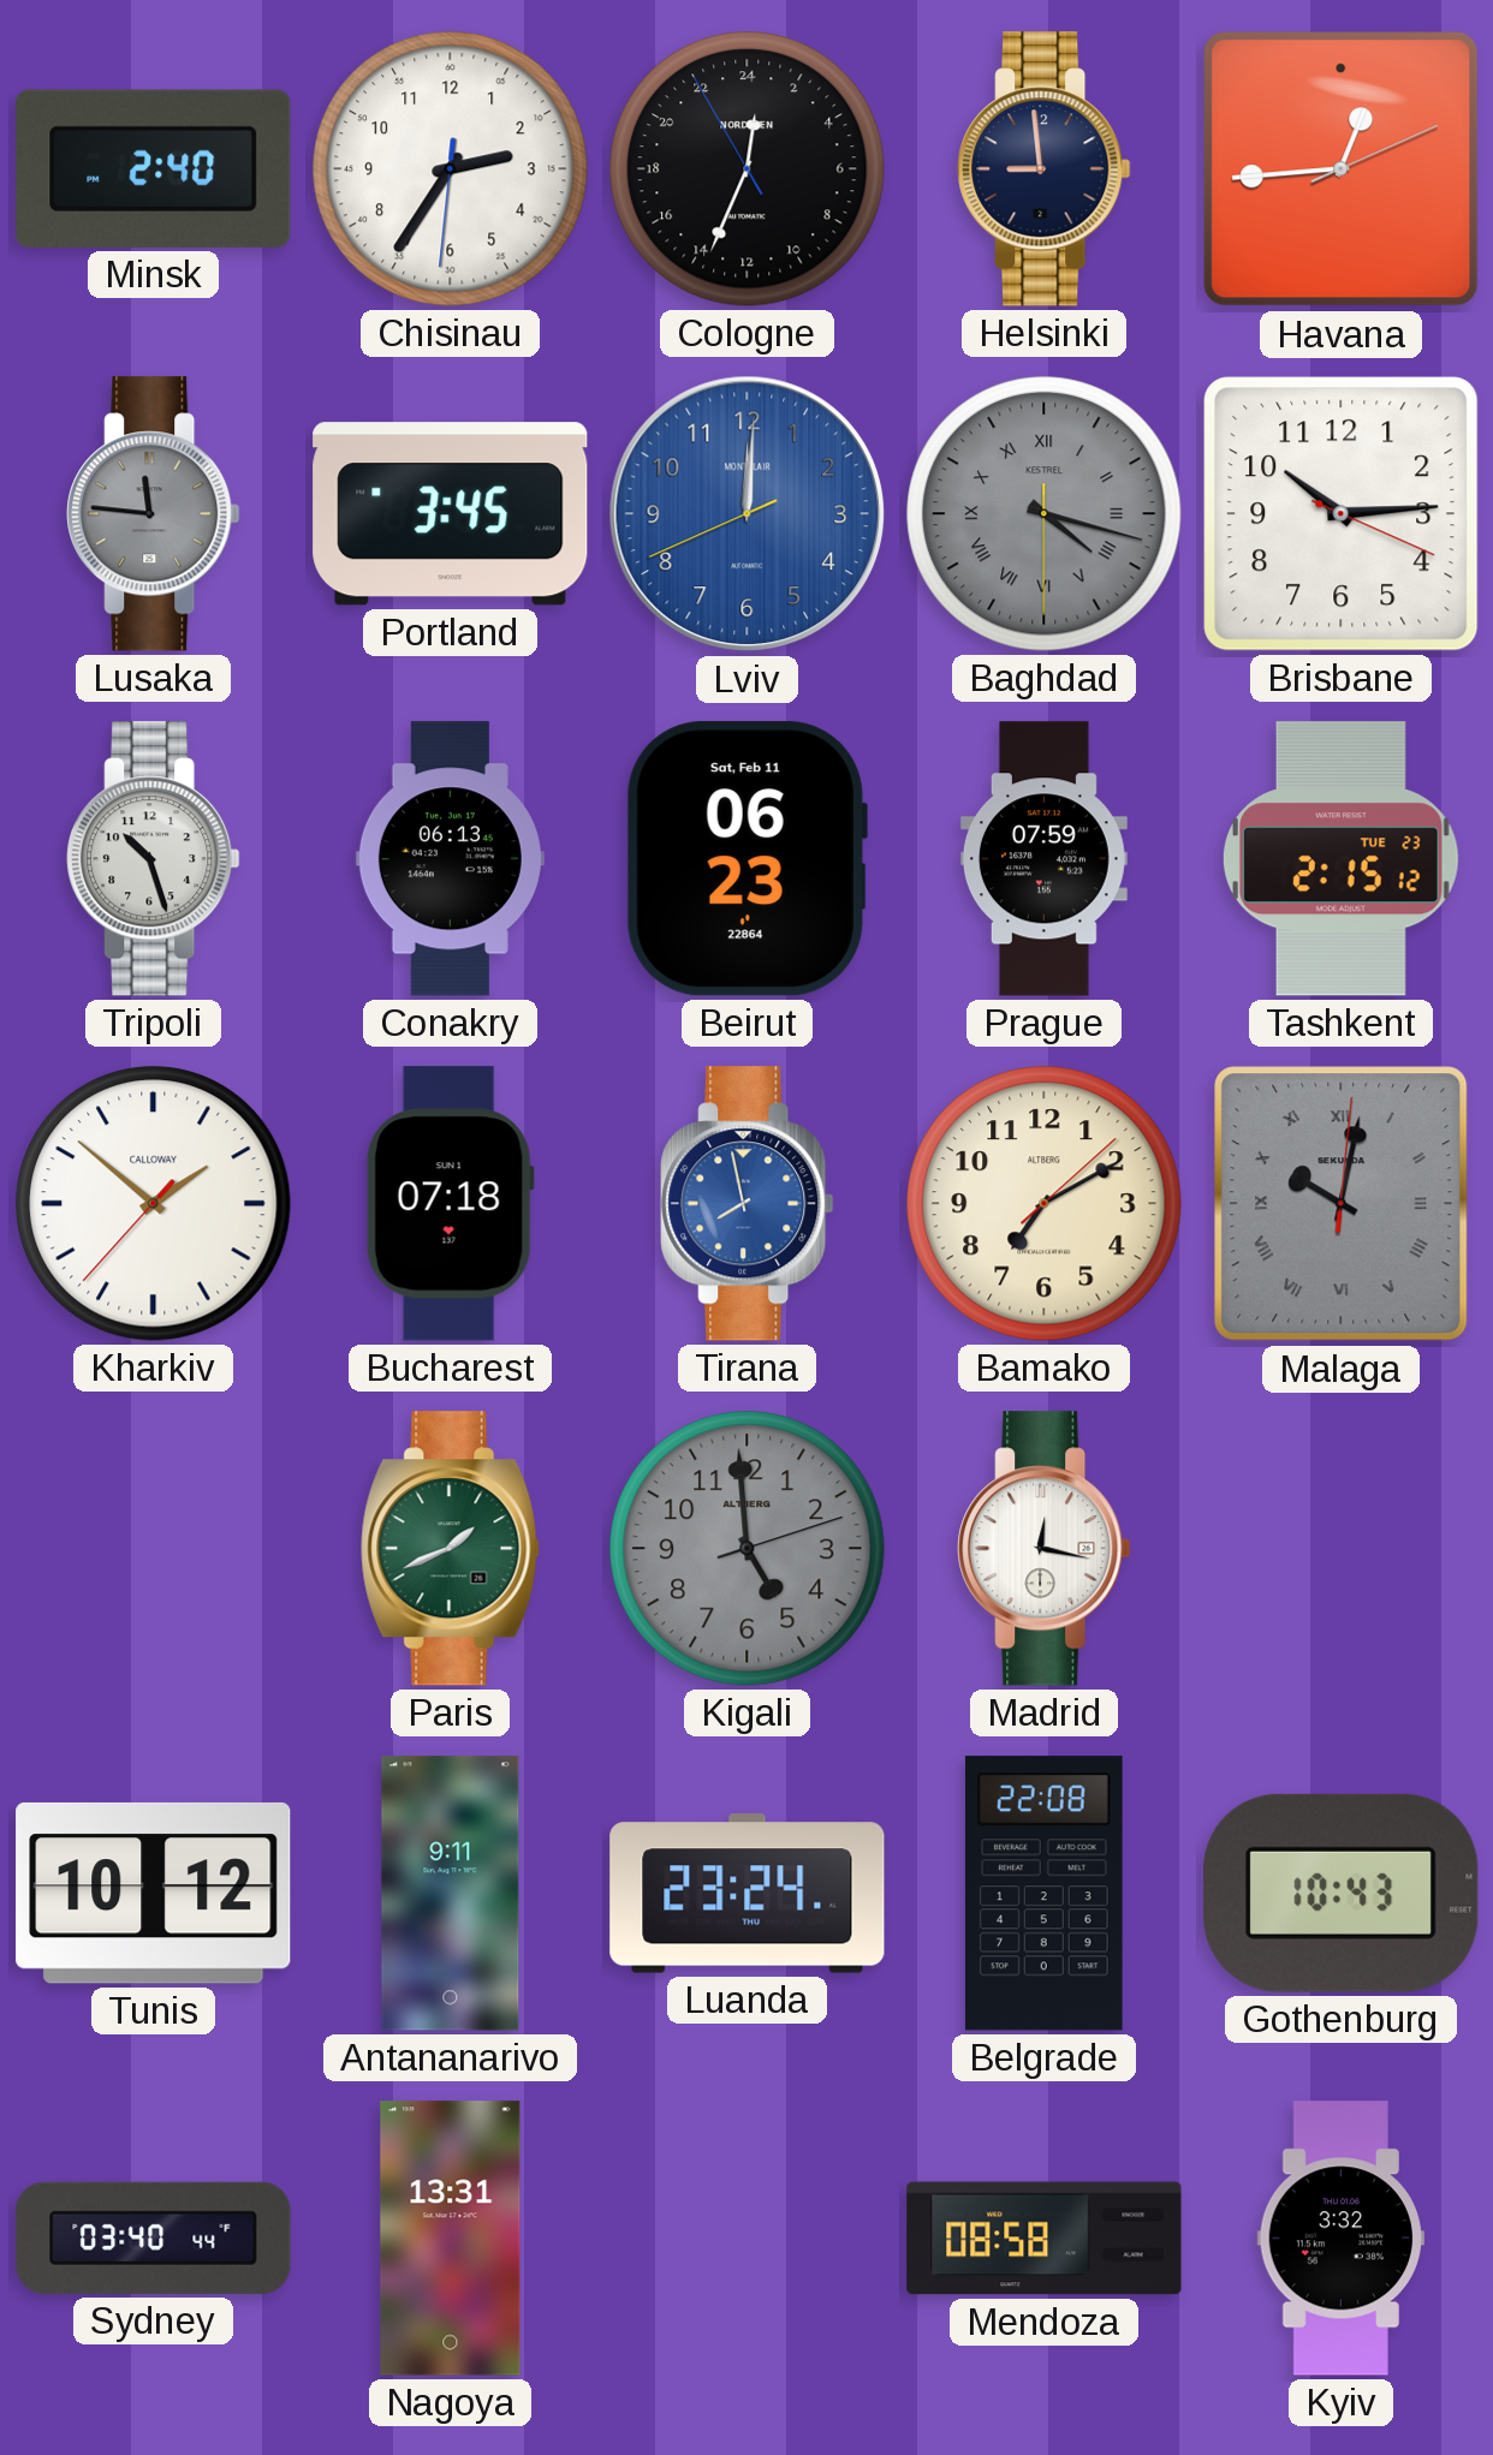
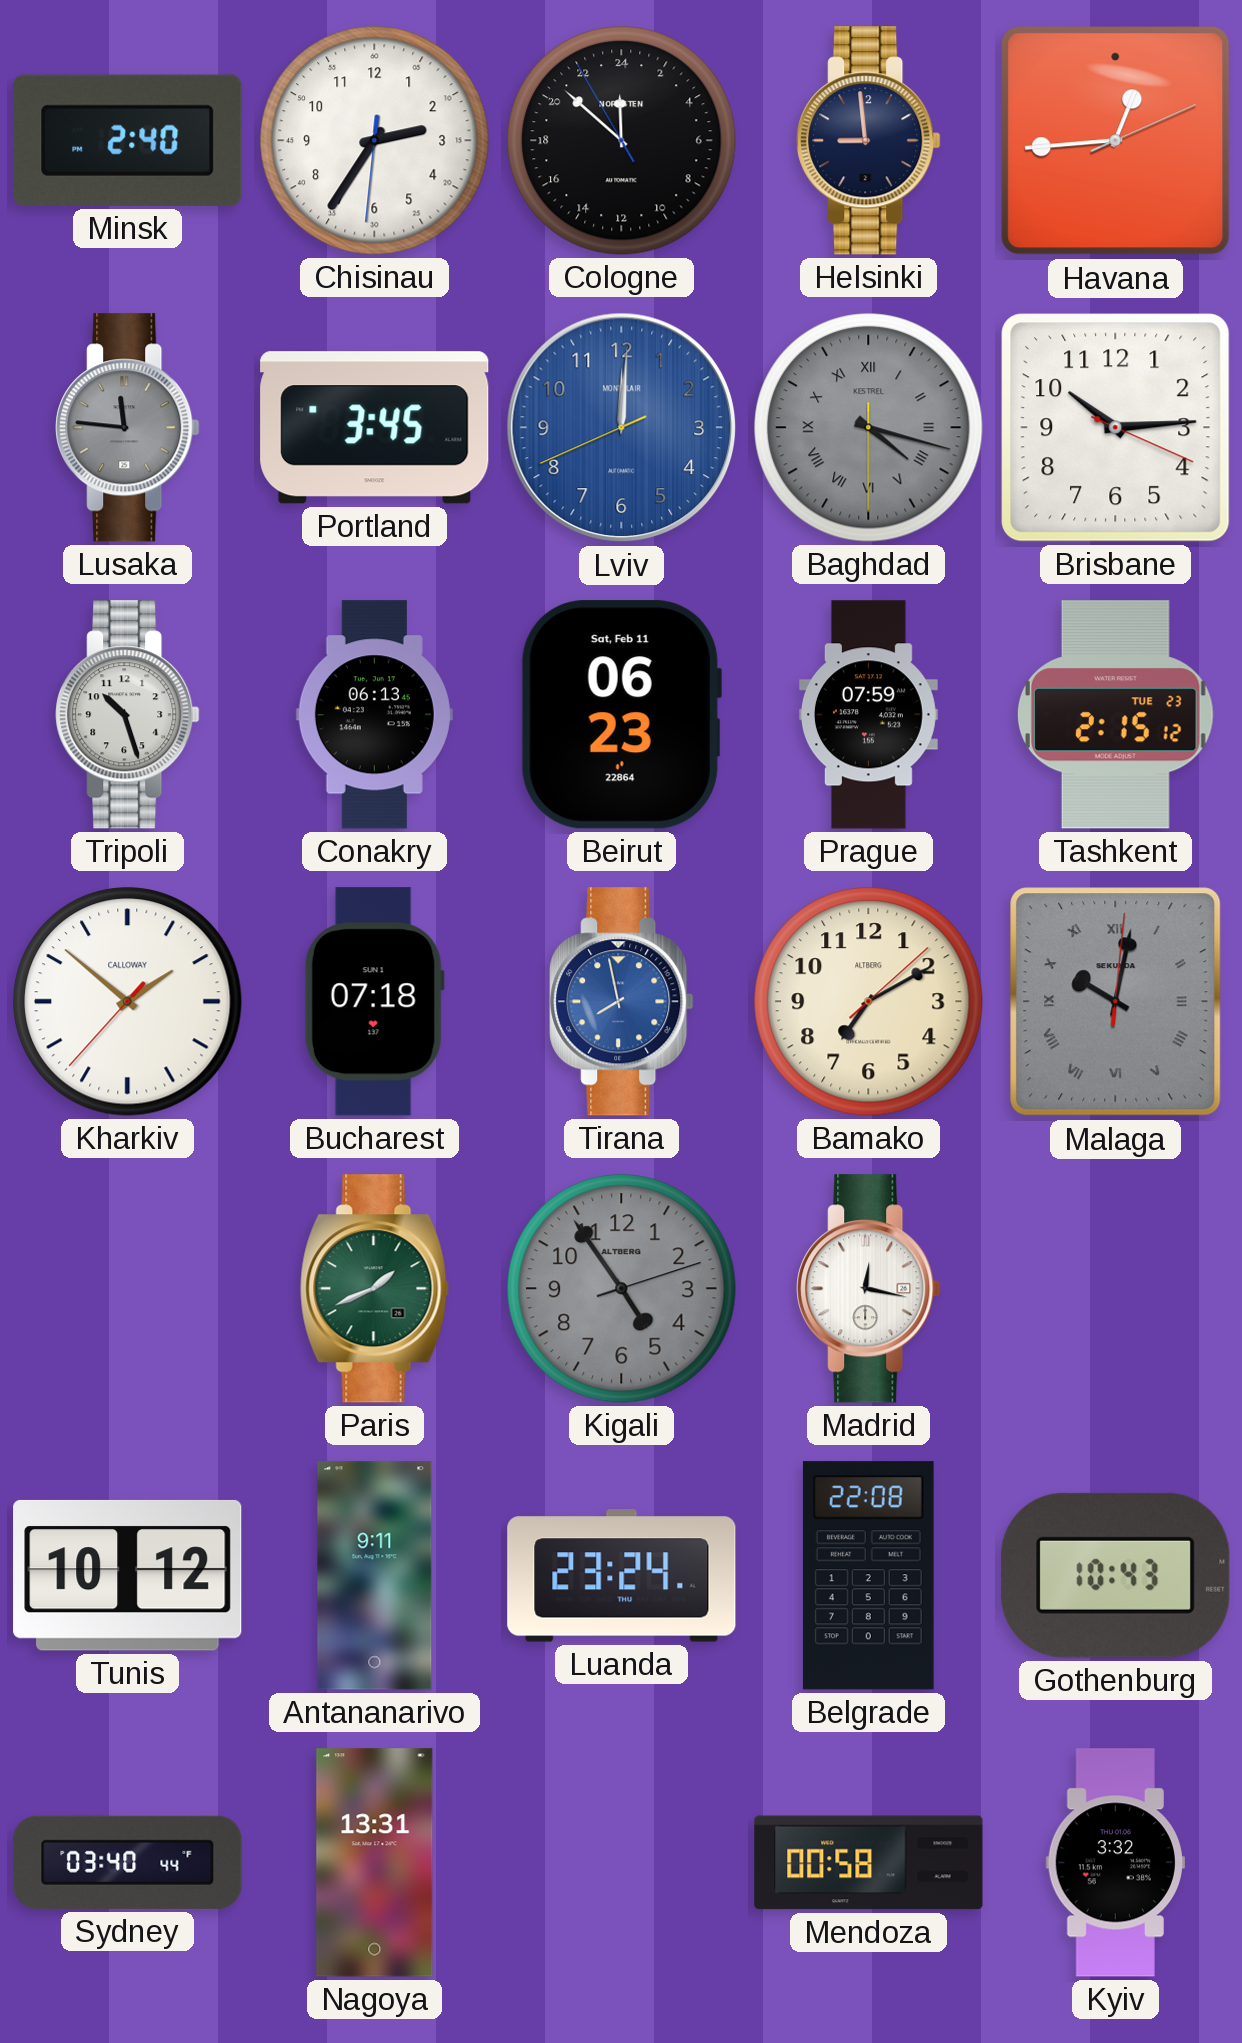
Cologne: 0:33 -> 23:51 (622, 141)
Kigali: 4:59 -> 4:54 (622, 1289)
Mendoza: 08:58 -> 00:58 (869, 1863)
